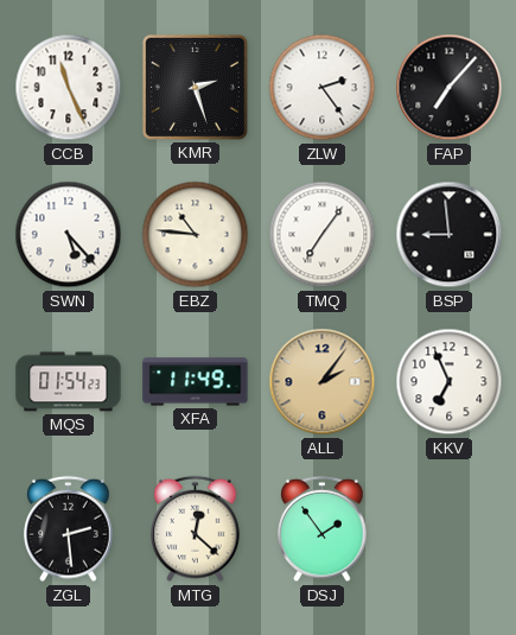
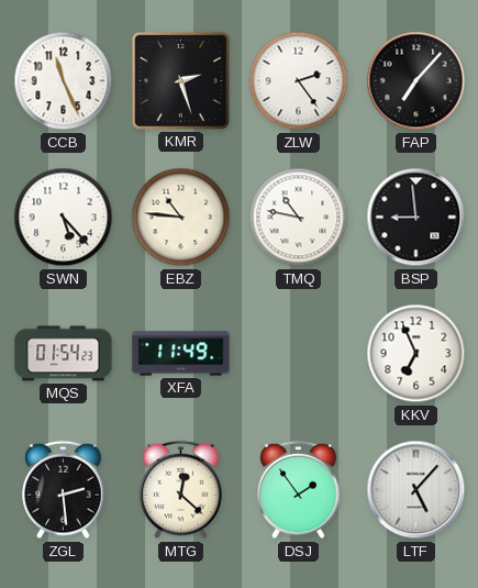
TMQ: 7:06 -> 10:47 (299, 218)
ALL: 2:06 -> none (323, 382)
LTF: none -> 5:07 (416, 490)
